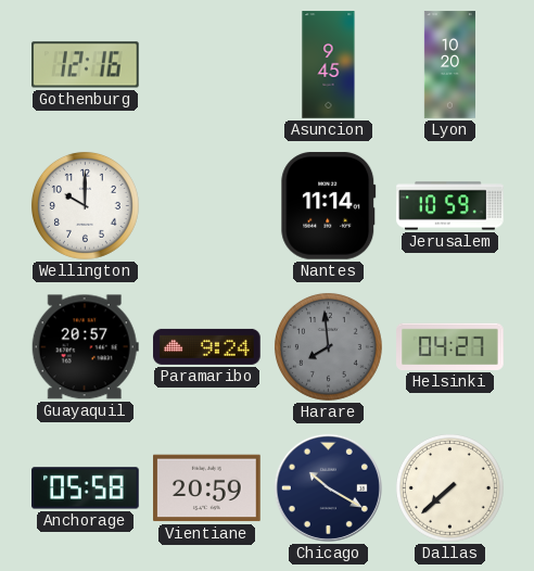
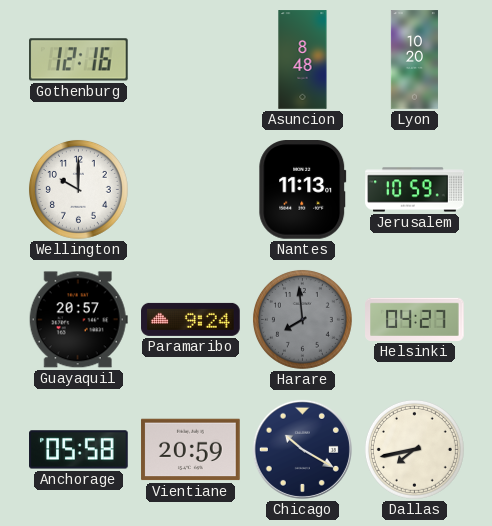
Asuncion: 9:45 -> 8:48 (303, 60)
Nantes: 11:14 -> 11:13 (303, 190)
Dallas: 7:38 -> 7:43 (414, 449)
